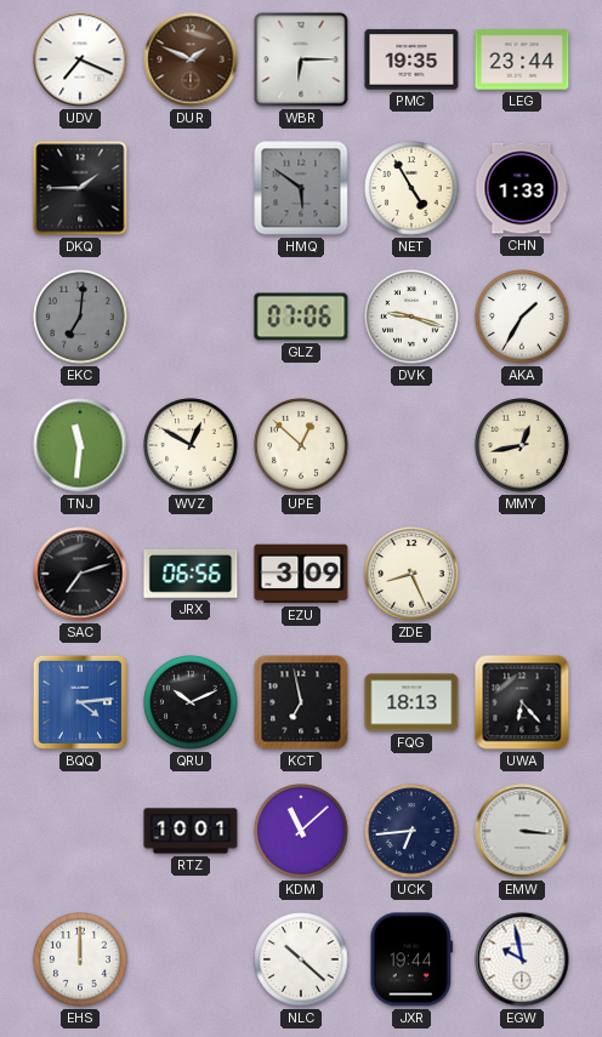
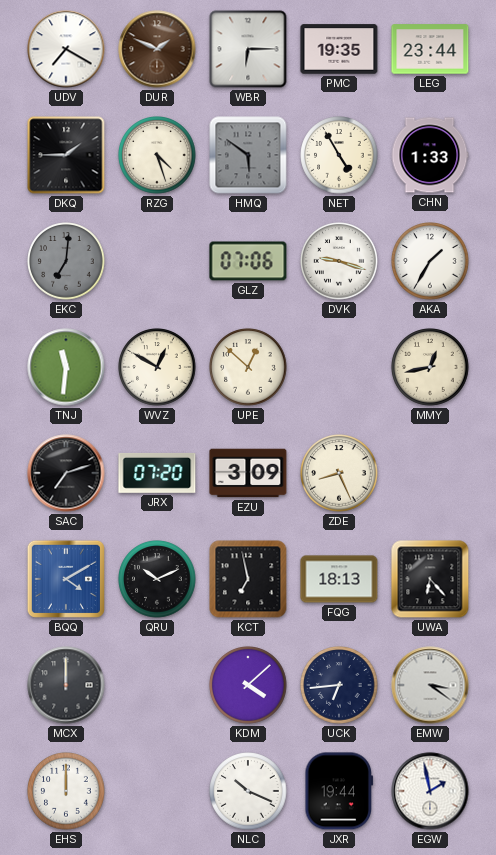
UDV: 7:19 -> 7:20 (66, 49)
RZG: none -> 4:27 (157, 155)
JRX: 06:56 -> 07:20 (157, 473)
BQQ: 4:14 -> 4:10 (66, 579)
MCX: none -> 12:00 (66, 685)
RTZ: 10:01 -> none (191, 831)
KDM: 11:08 -> 4:08 (248, 685)
EMW: 3:16 -> 3:21 (430, 685)
NLC: 10:22 -> 10:19 (248, 791)
EGW: 9:58 -> 1:58 (430, 791)
